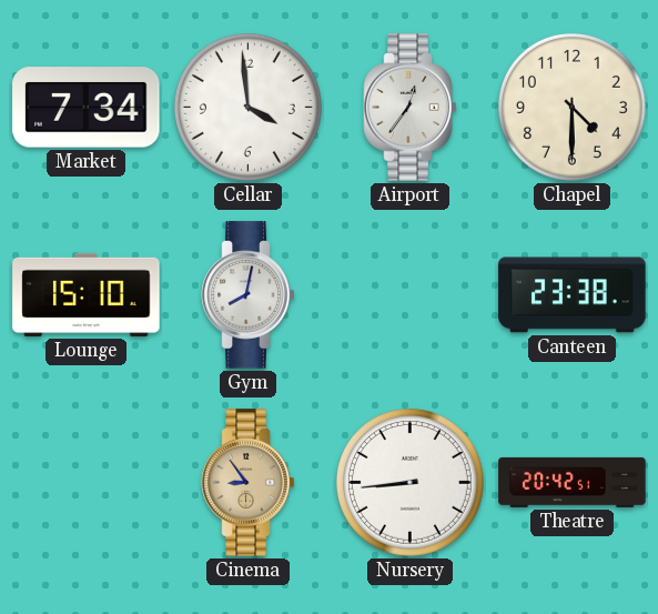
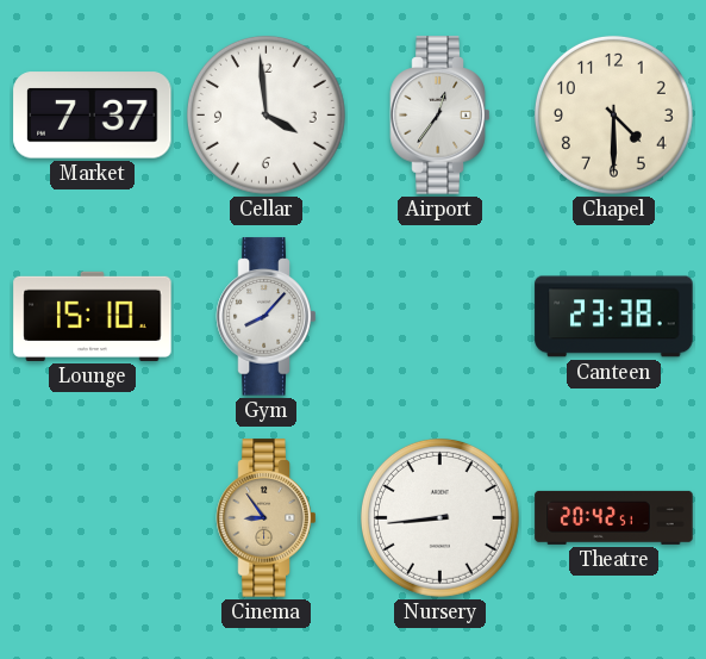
Market: 7:34 -> 7:37 (93, 116)
Gym: 8:02 -> 8:07 (267, 317)
